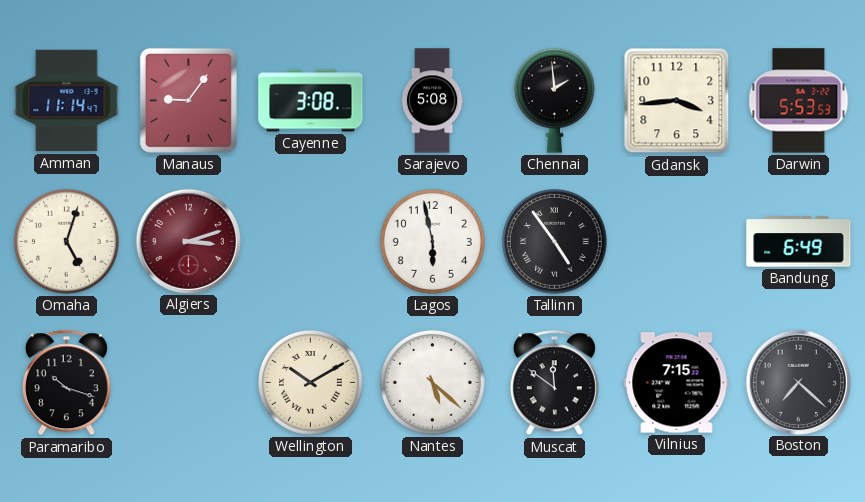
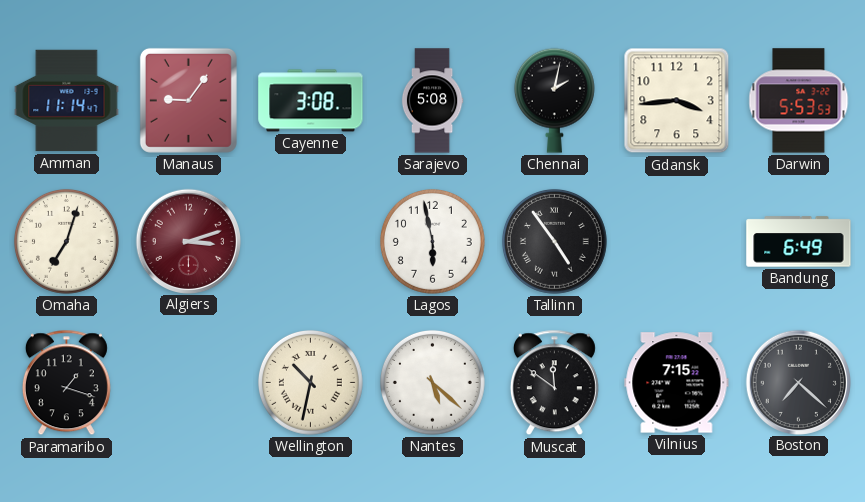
Chennai: 1:59 -> 2:02 (554, 100)
Omaha: 5:03 -> 7:03 (66, 241)
Paramaribo: 10:18 -> 1:18 (66, 383)
Wellington: 10:10 -> 10:32 (310, 382)
